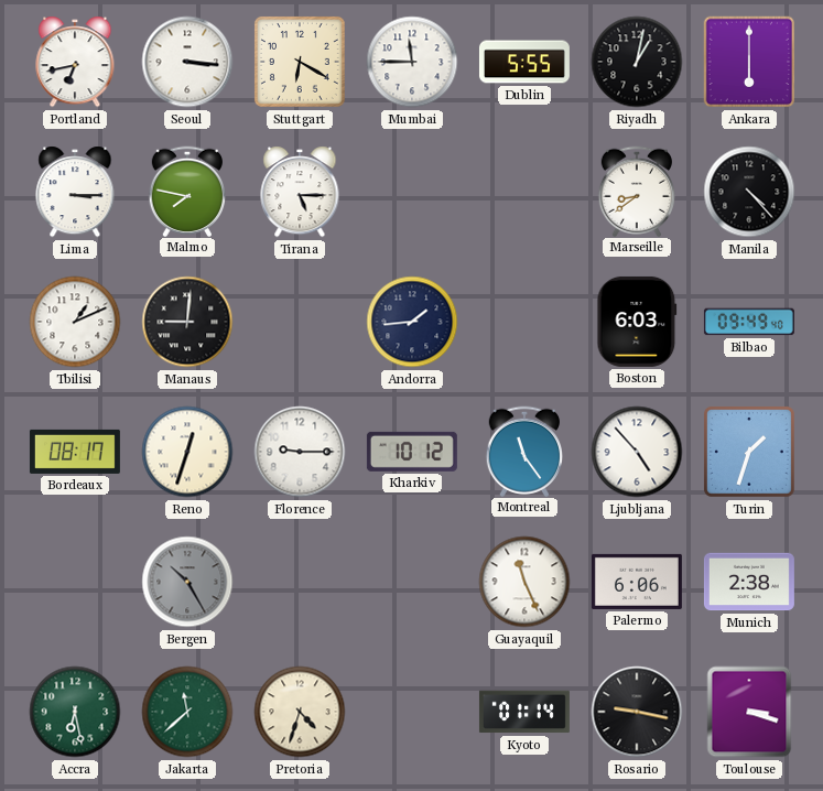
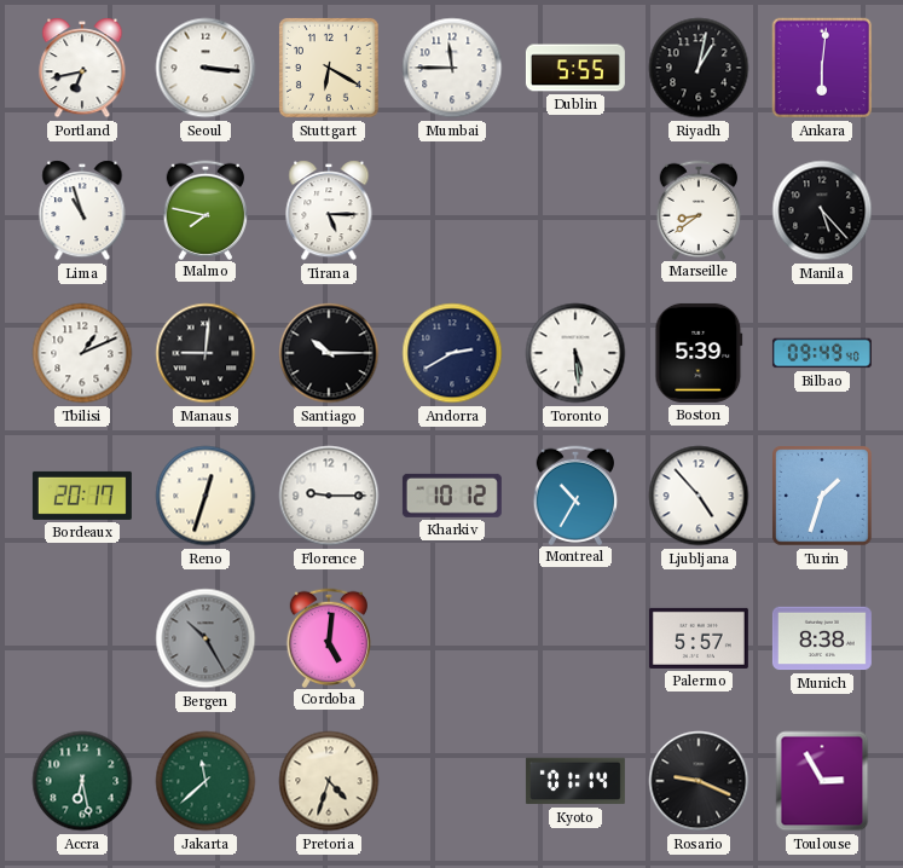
Ankara: 6:00 -> 6:01 (822, 68)
Lima: 3:15 -> 10:57 (82, 210)
Manila: 4:23 -> 5:23 (822, 210)
Santiago: none -> 10:15 (329, 353)
Andorra: 1:44 -> 2:40 (452, 353)
Toronto: none -> 5:29 (575, 353)
Boston: 6:03 -> 5:39 (699, 353)
Bordeaux: 08:17 -> 20:17 (82, 496)
Montreal: 11:24 -> 10:35 (575, 494)
Cordoba: none -> 5:01 (329, 637)
Guayaquil: 11:26 -> none (524, 582)
Palermo: 6:06 -> 5:57 (699, 638)
Munich: 2:38 -> 8:38 (822, 638)
Rosario: 9:17 -> 9:19 (699, 781)
Toulouse: 3:18 -> 2:55 (822, 781)
